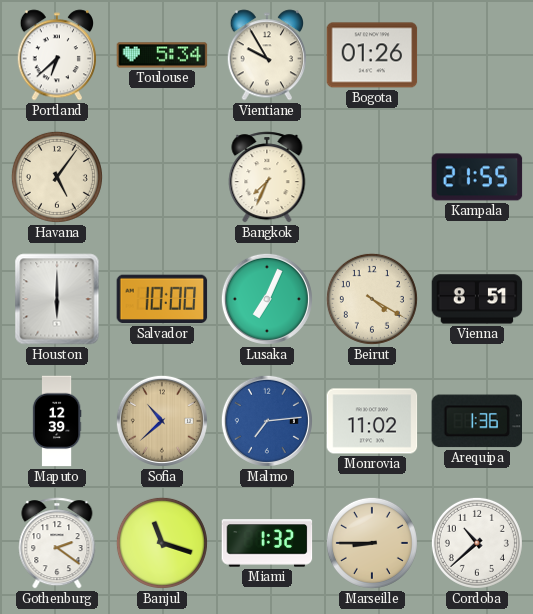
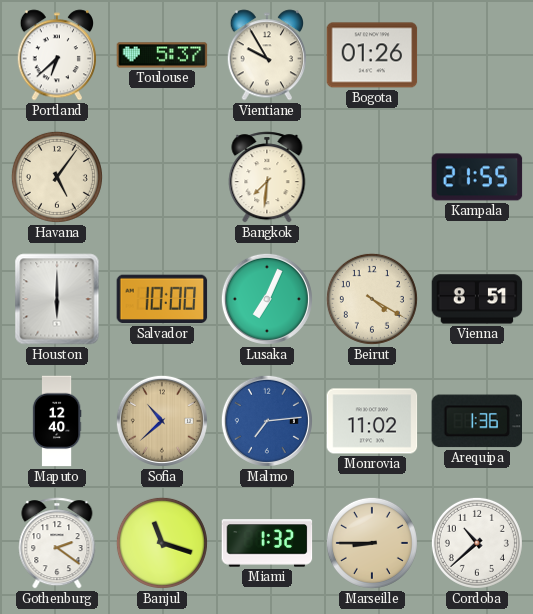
Toulouse: 5:34 -> 5:37 (162, 55)
Bangkok: 7:34 -> 7:31 (267, 177)
Maputo: 12:39 -> 12:40 (57, 421)
